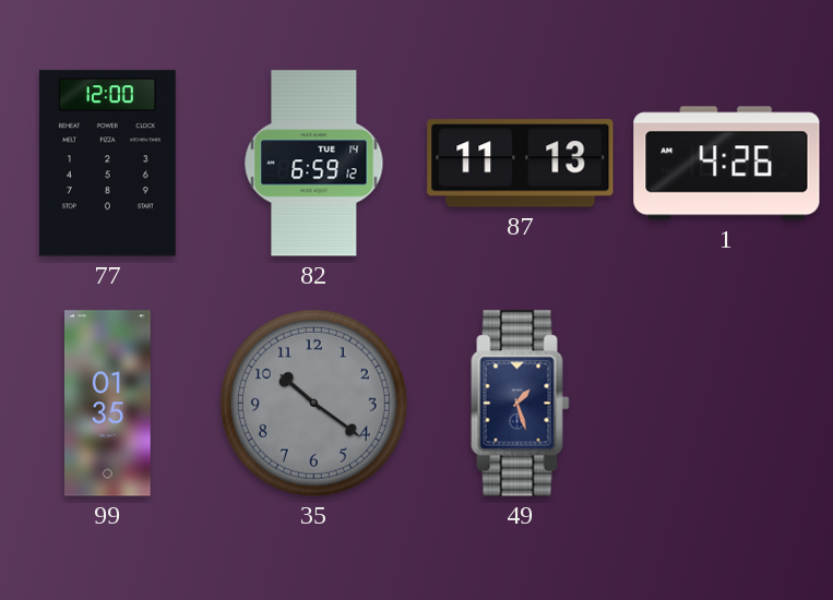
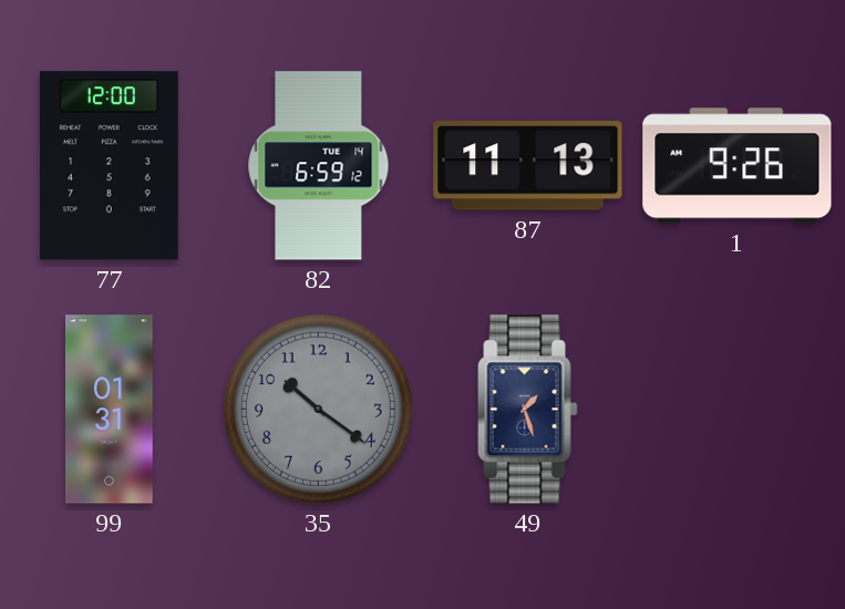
1: 4:26 -> 9:26 (738, 166)
99: 01:35 -> 01:31 (110, 410)
